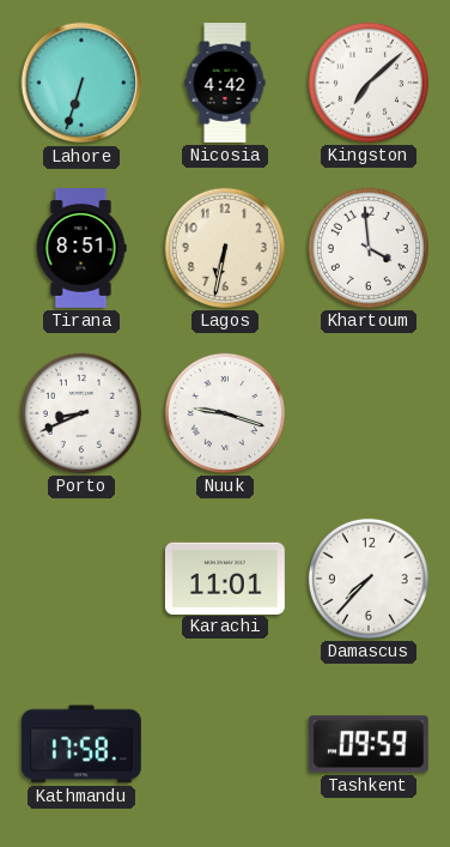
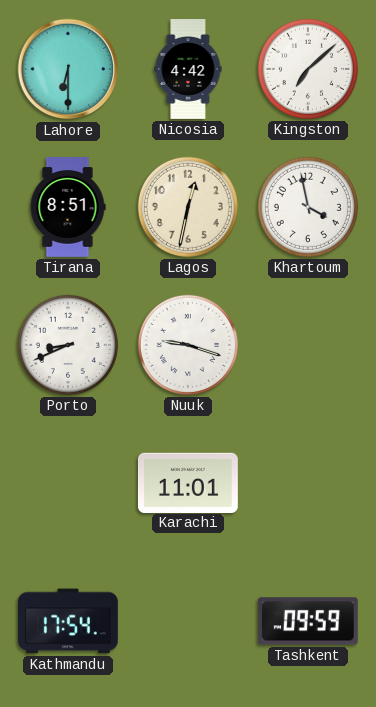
Lahore: 6:33 -> 6:30 (68, 69)
Lagos: 6:32 -> 12:32 (188, 207)
Khartoum: 3:59 -> 3:58 (308, 207)
Damascus: 7:37 -> none (369, 579)
Kathmandu: 17:58 -> 17:54 (68, 621)
